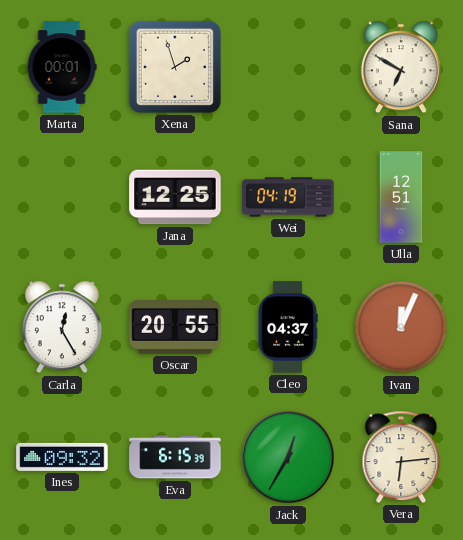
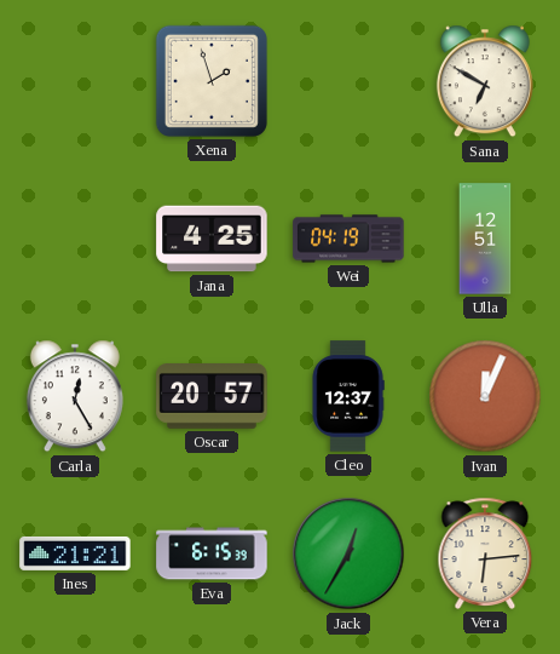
Marta: 00:01 -> none (62, 67)
Jana: 12:25 -> 4:25 (212, 239)
Oscar: 20:55 -> 20:57 (212, 397)
Cleo: 04:37 -> 12:37 (348, 396)
Ines: 09:32 -> 21:21 (75, 553)
